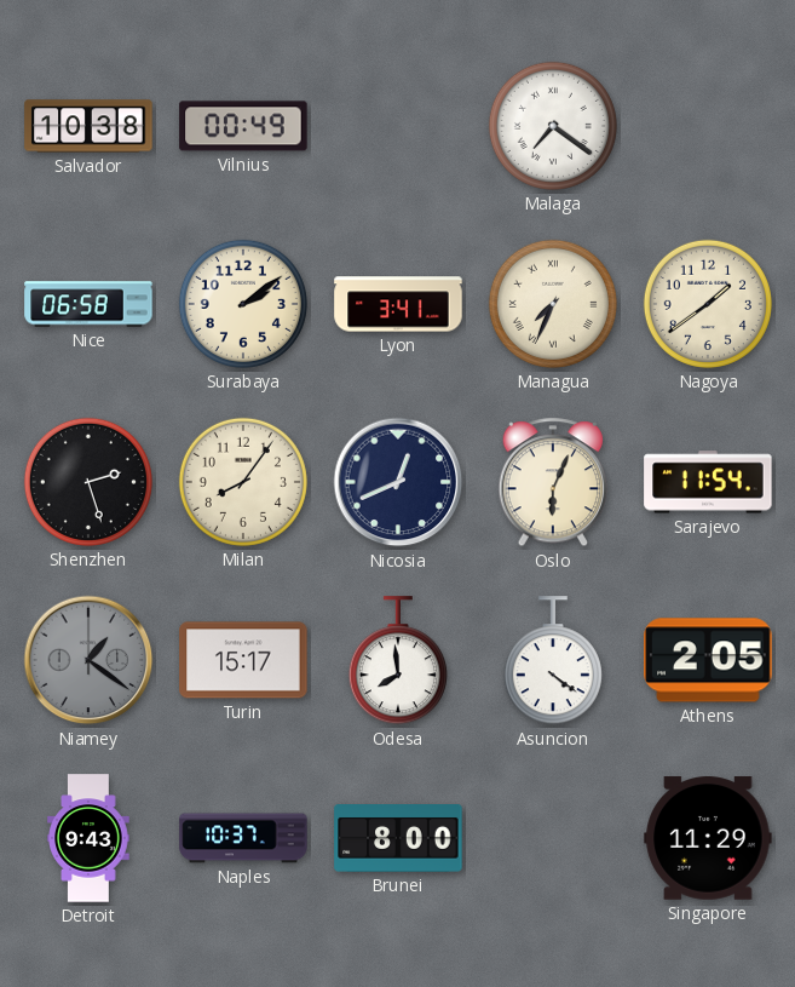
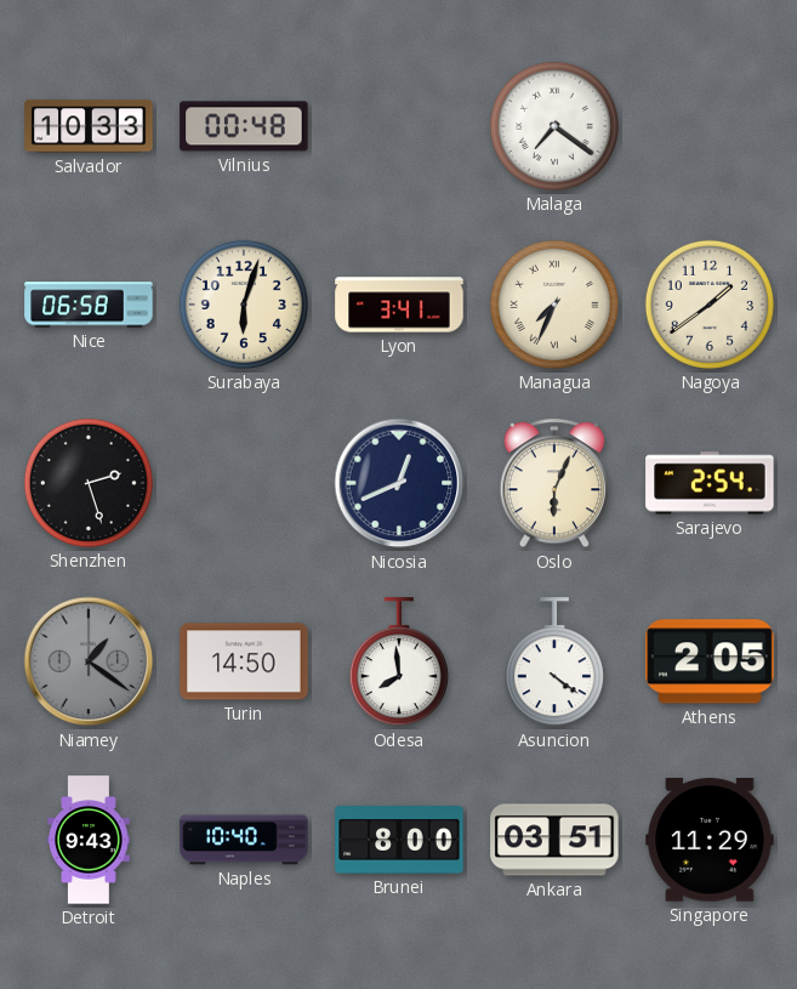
Salvador: 10:38 -> 10:33 (89, 126)
Vilnius: 00:49 -> 00:48 (244, 126)
Surabaya: 2:09 -> 6:03 (244, 305)
Milan: 8:06 -> none (243, 482)
Sarajevo: 11:54 -> 2:54 (710, 483)
Turin: 15:17 -> 14:50 (244, 661)
Naples: 10:37 -> 10:40 (244, 840)
Ankara: none -> 03:51 (554, 840)
